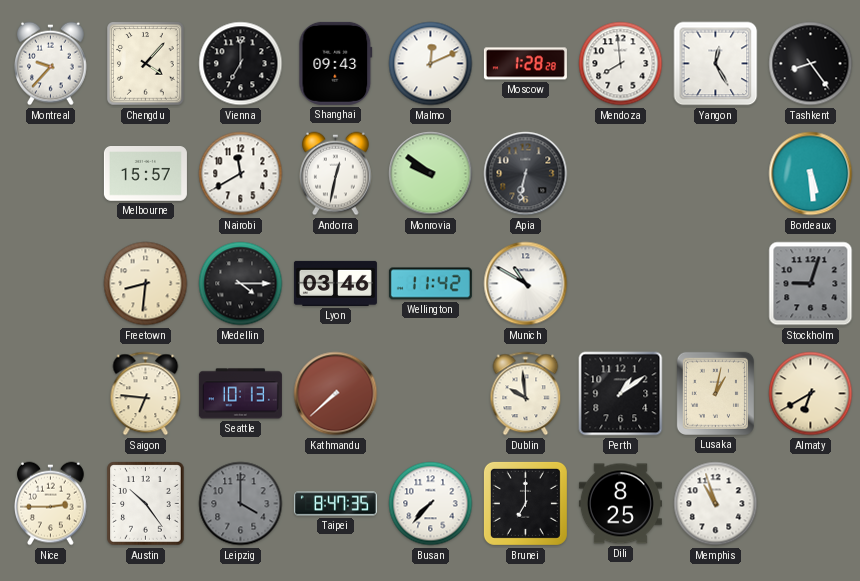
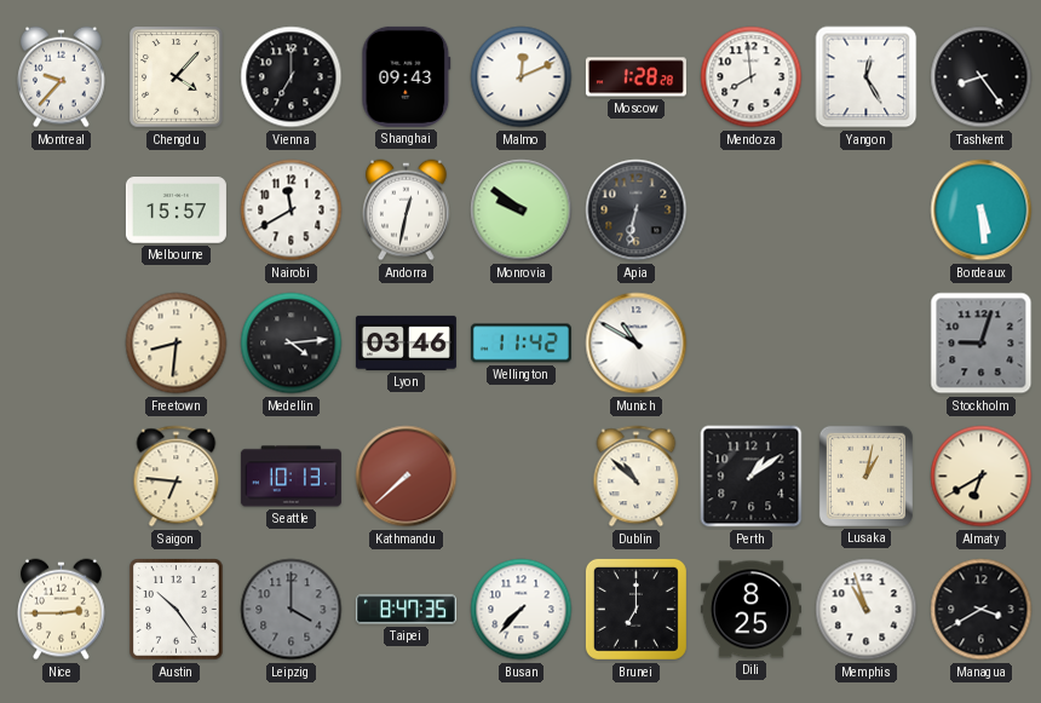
Medellin: 4:15 -> 4:14 (292, 344)
Dublin: 9:59 -> 10:52 (637, 477)
Managua: none -> 3:40 (982, 610)
